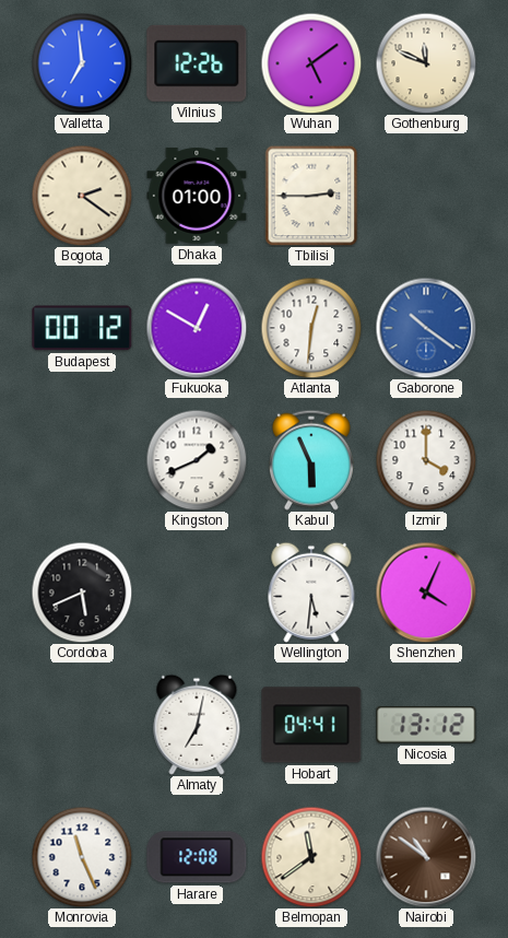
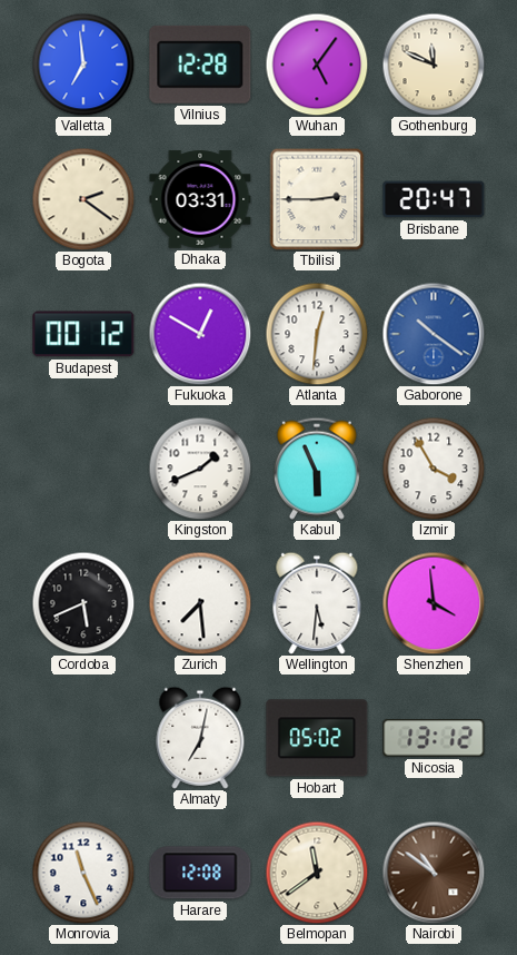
Vilnius: 12:26 -> 12:28 (200, 65)
Wuhan: 5:09 -> 5:06 (317, 65)
Dhaka: 01:00 -> 03:31 (200, 199)
Brisbane: none -> 20:47 (434, 199)
Izmir: 4:00 -> 3:55 (434, 469)
Zurich: none -> 7:29 (200, 603)
Shenzhen: 4:04 -> 3:59 (434, 603)
Hobart: 04:41 -> 05:02 (317, 738)
